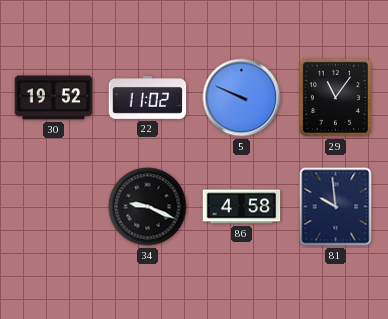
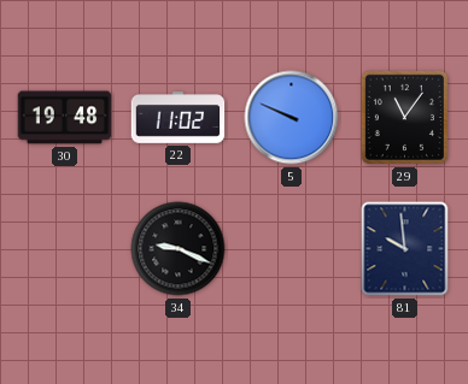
30: 19:52 -> 19:48 (65, 118)
86: 4:58 -> none (242, 207)
